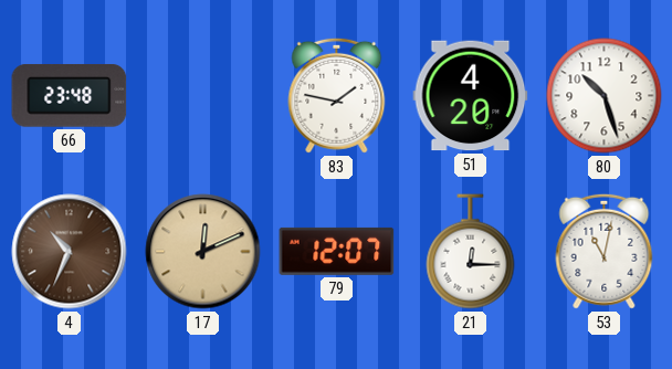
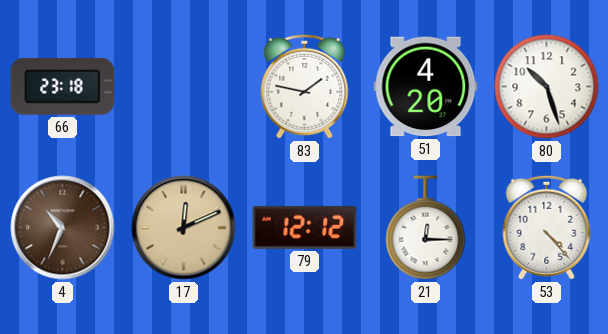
66: 23:48 -> 23:18 (63, 86)
79: 12:07 -> 12:12 (305, 227)
53: 11:02 -> 4:23 (547, 227)
